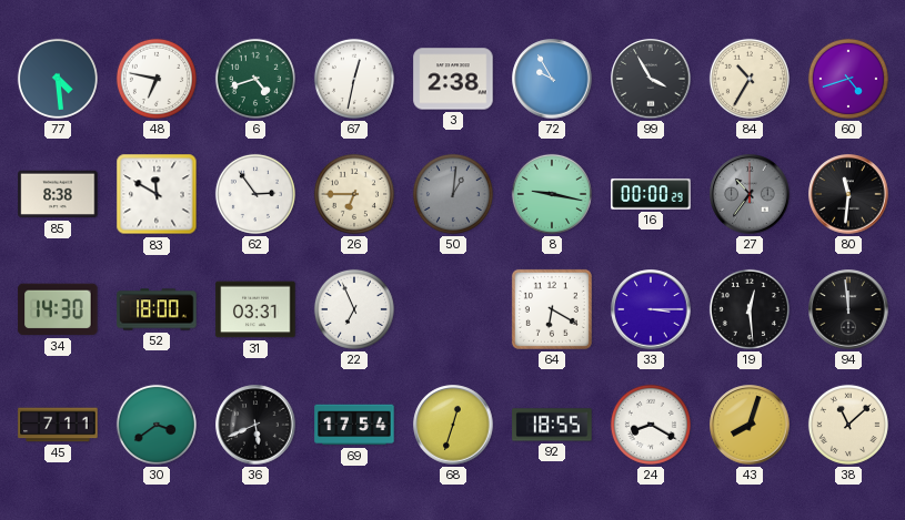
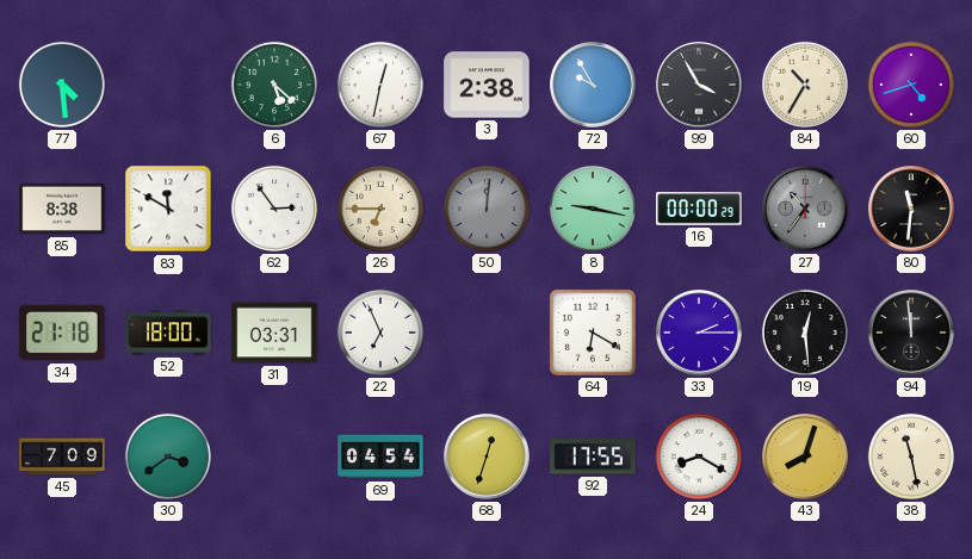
48: 6:47 -> none (157, 79)
6: 4:42 -> 5:22 (274, 85)
50: 1:01 -> 12:01 (487, 209)
34: 14:30 -> 21:18 (62, 333)
33: 3:15 -> 2:15 (699, 333)
45: 7:11 -> 7:09 (62, 456)
36: 5:41 -> none (255, 425)
69: 17:54 -> 04:54 (380, 456)
92: 18:55 -> 17:55 (593, 456)
38: 11:08 -> 11:28 (911, 456)
